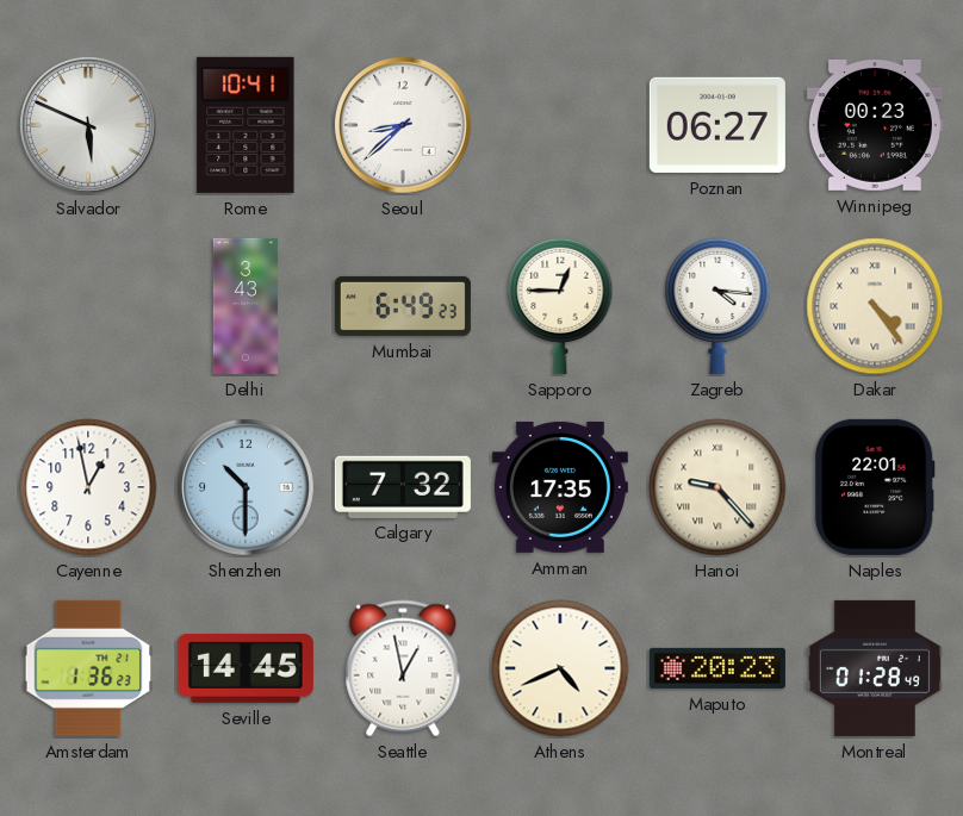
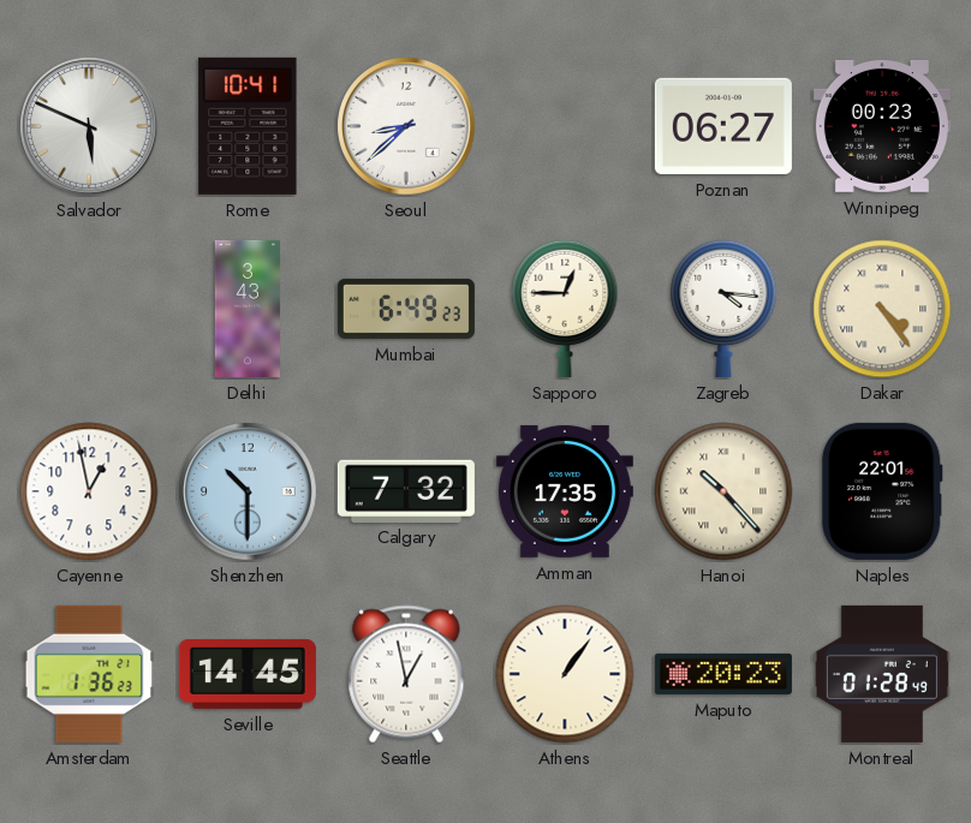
Hanoi: 9:23 -> 10:23 (723, 491)
Athens: 4:41 -> 1:06 (565, 674)
